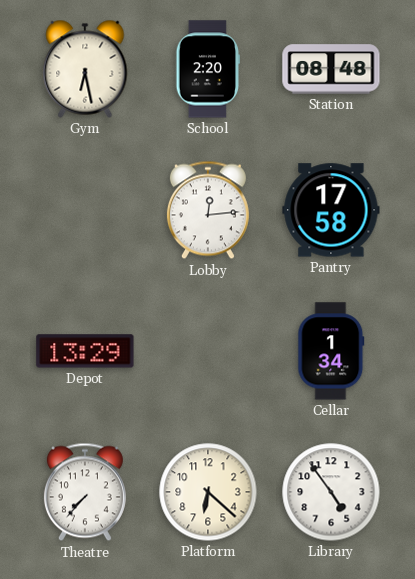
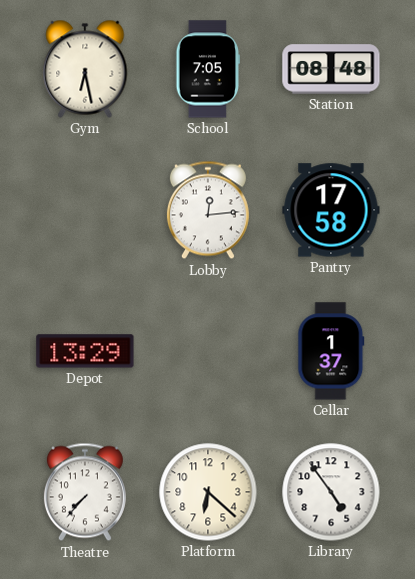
School: 2:20 -> 7:05 (208, 69)
Cellar: 1:34 -> 1:37 (331, 351)
